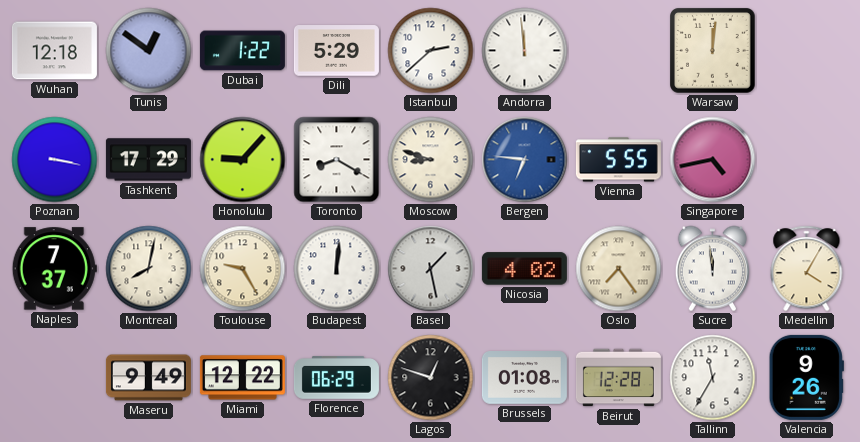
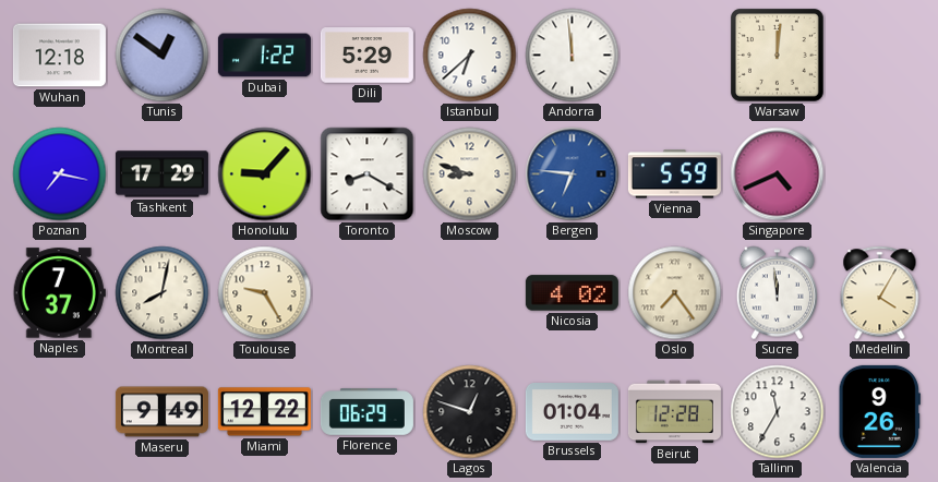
Istanbul: 2:38 -> 6:38 (470, 56)
Poznan: 3:17 -> 7:17 (60, 174)
Vienna: 5:55 -> 5:59 (674, 174)
Singapore: 4:43 -> 4:41 (778, 174)
Budapest: 12:01 -> none (337, 269)
Basel: 1:28 -> none (431, 269)
Brussels: 01:08 -> 01:04 (572, 412)
